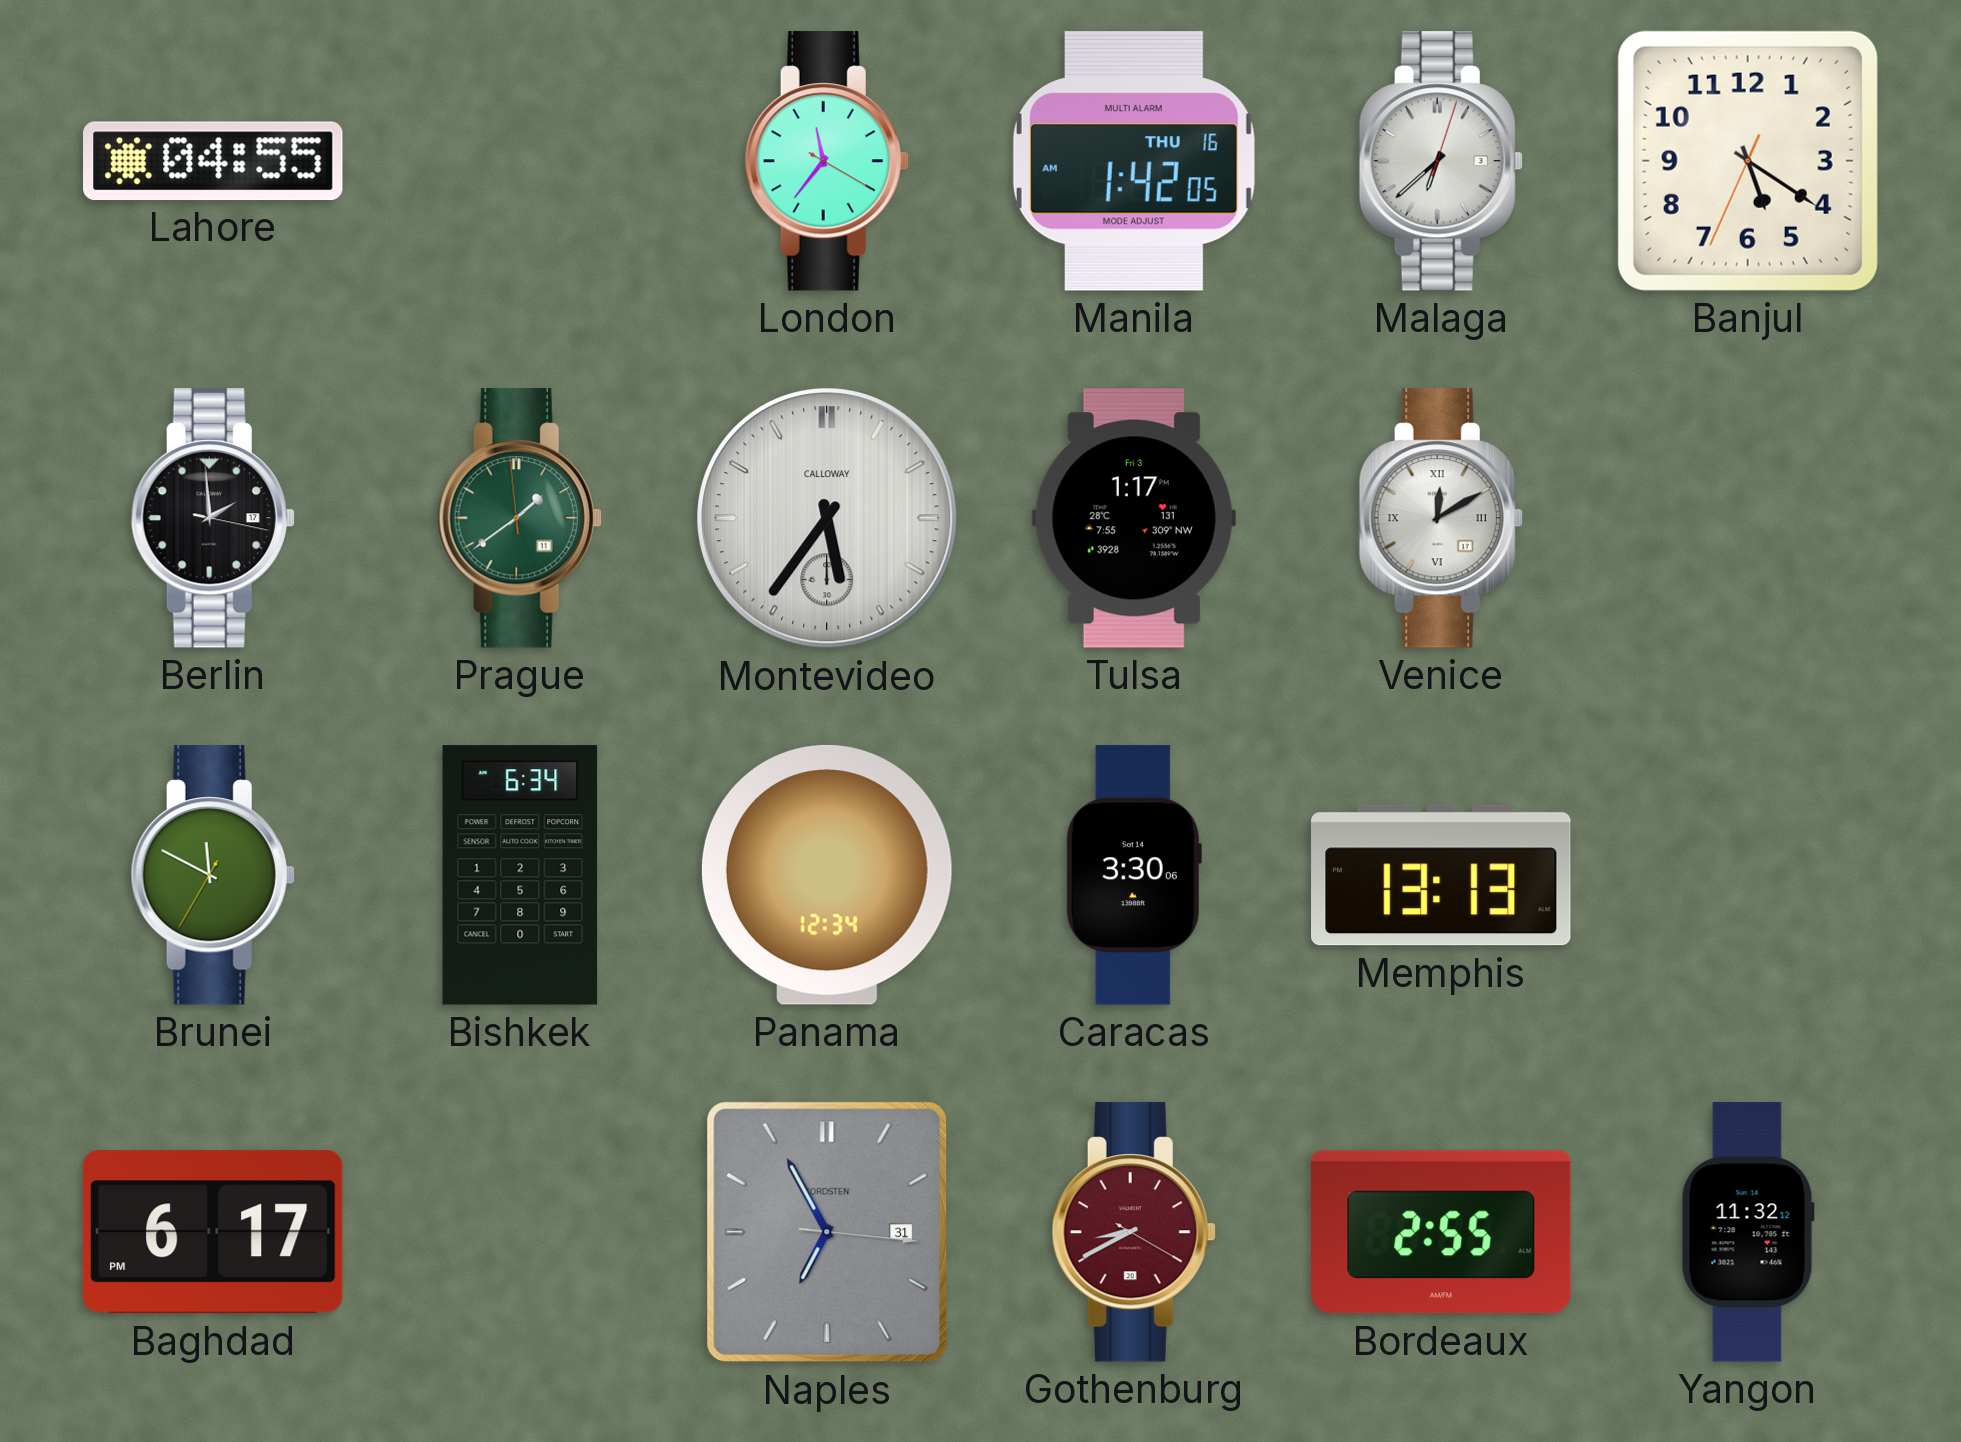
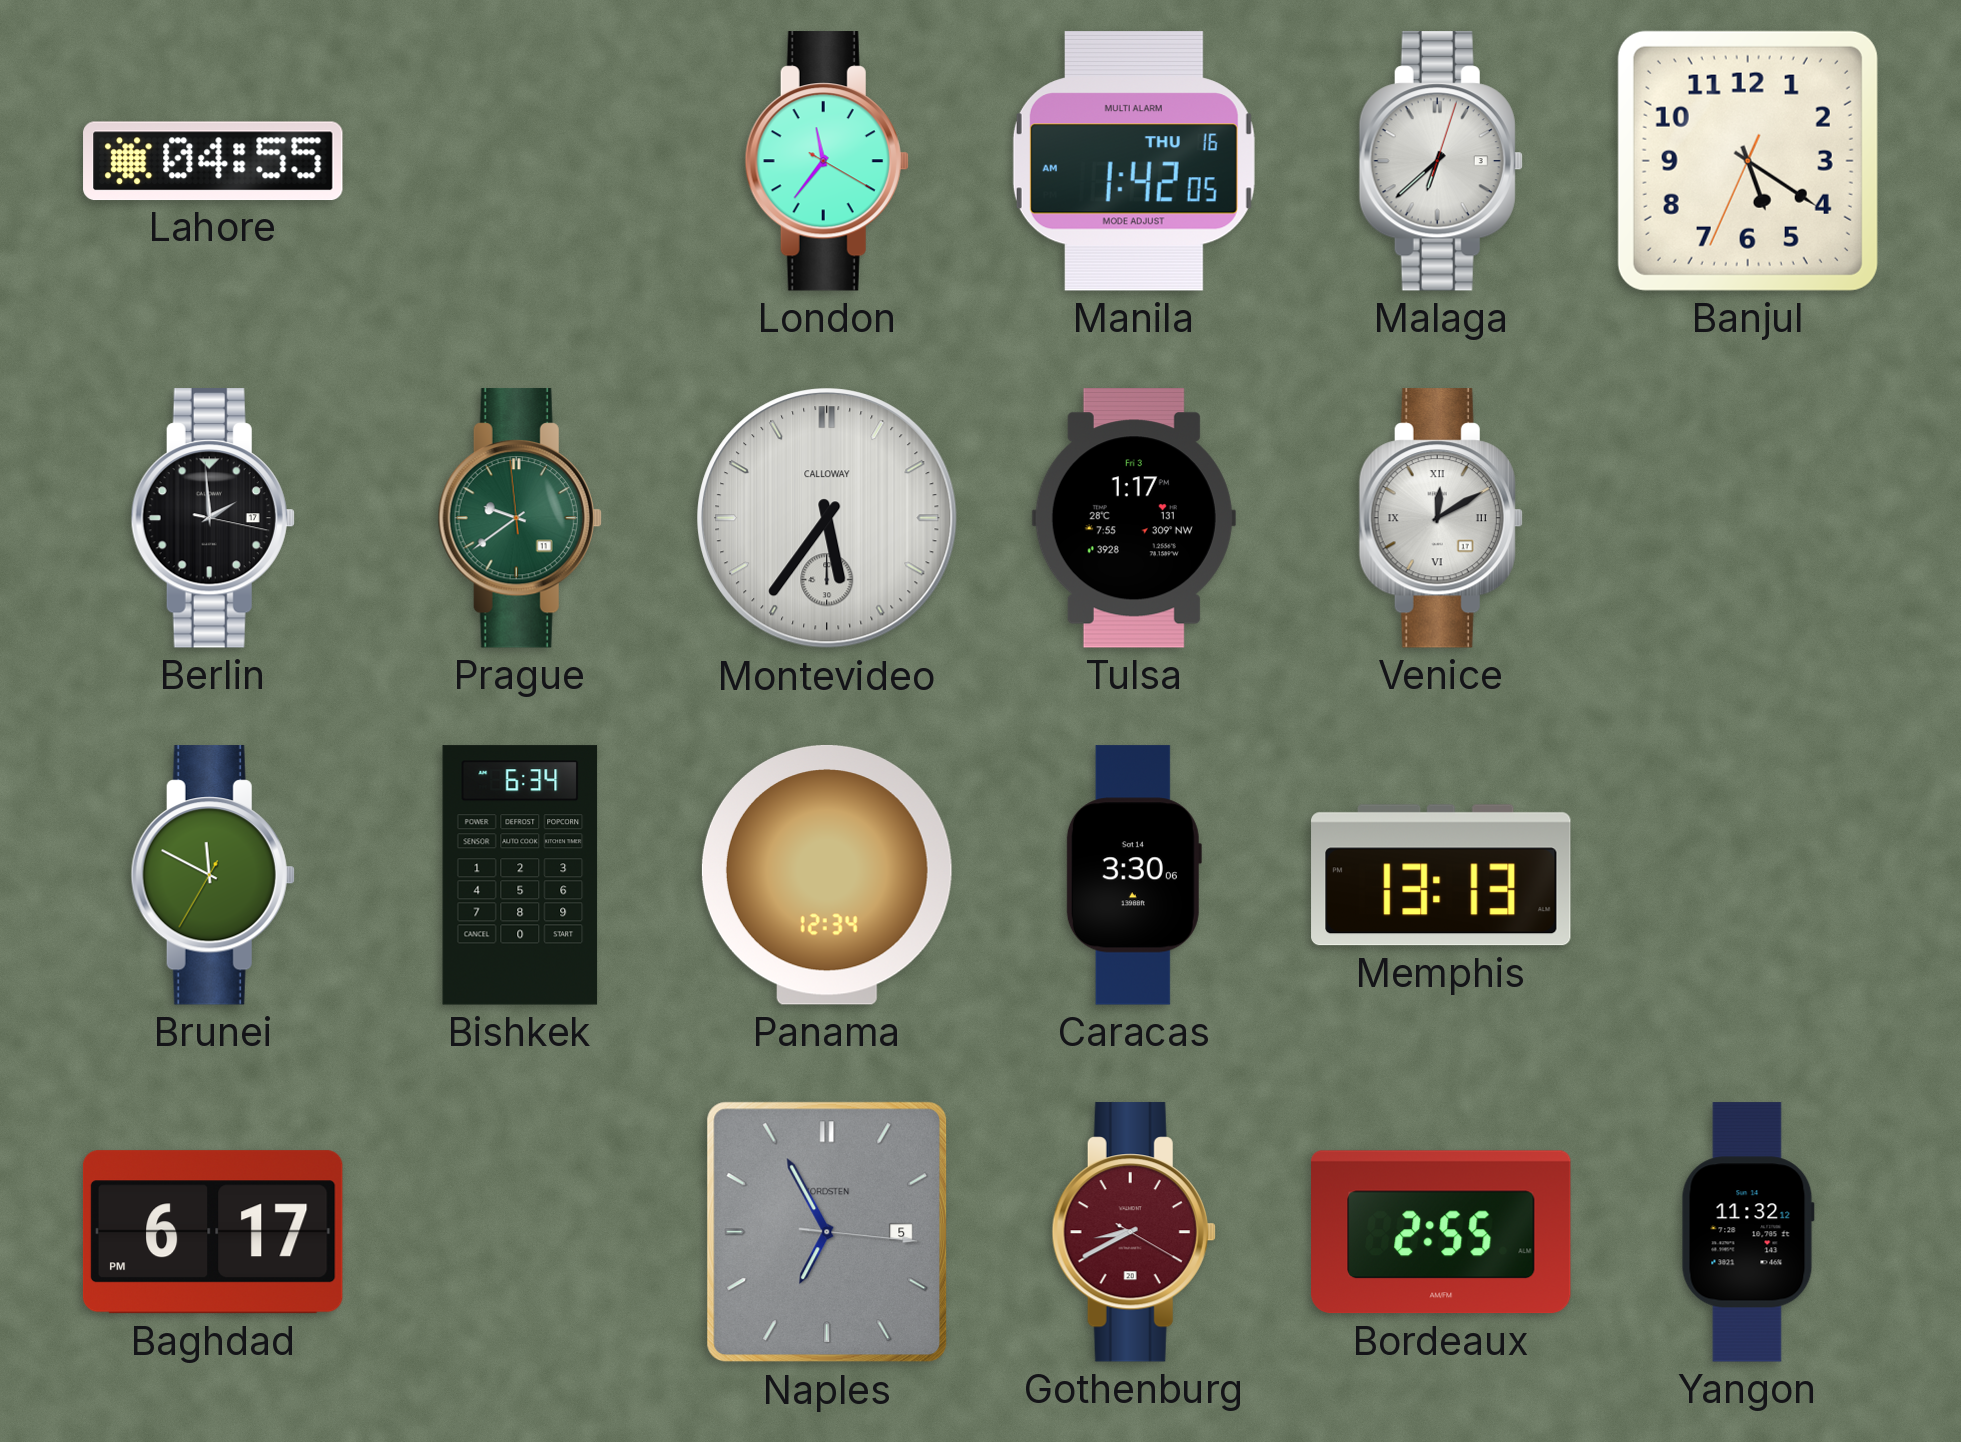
Prague: 1:38 -> 9:38 (520, 518)
Naples date: 31 -> 5 (827, 1232)
